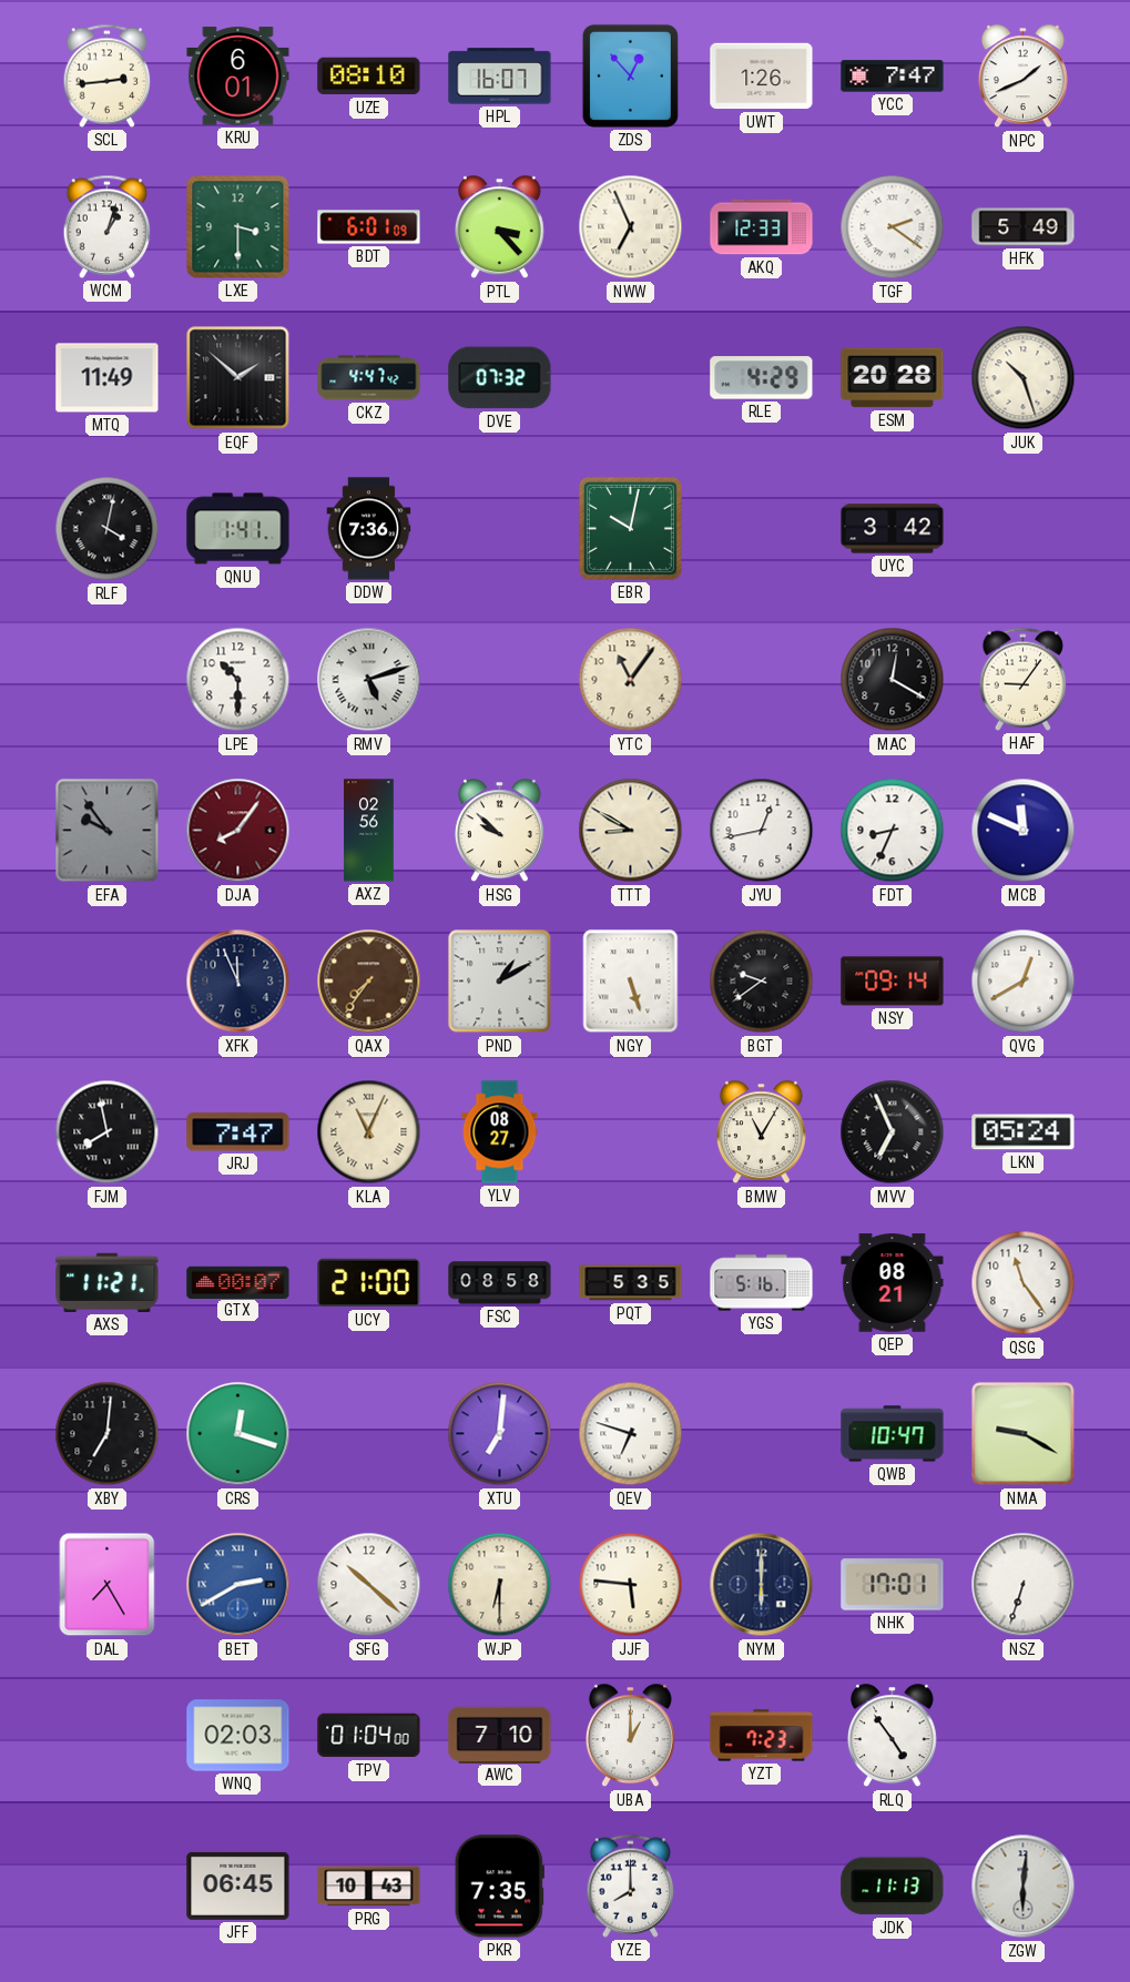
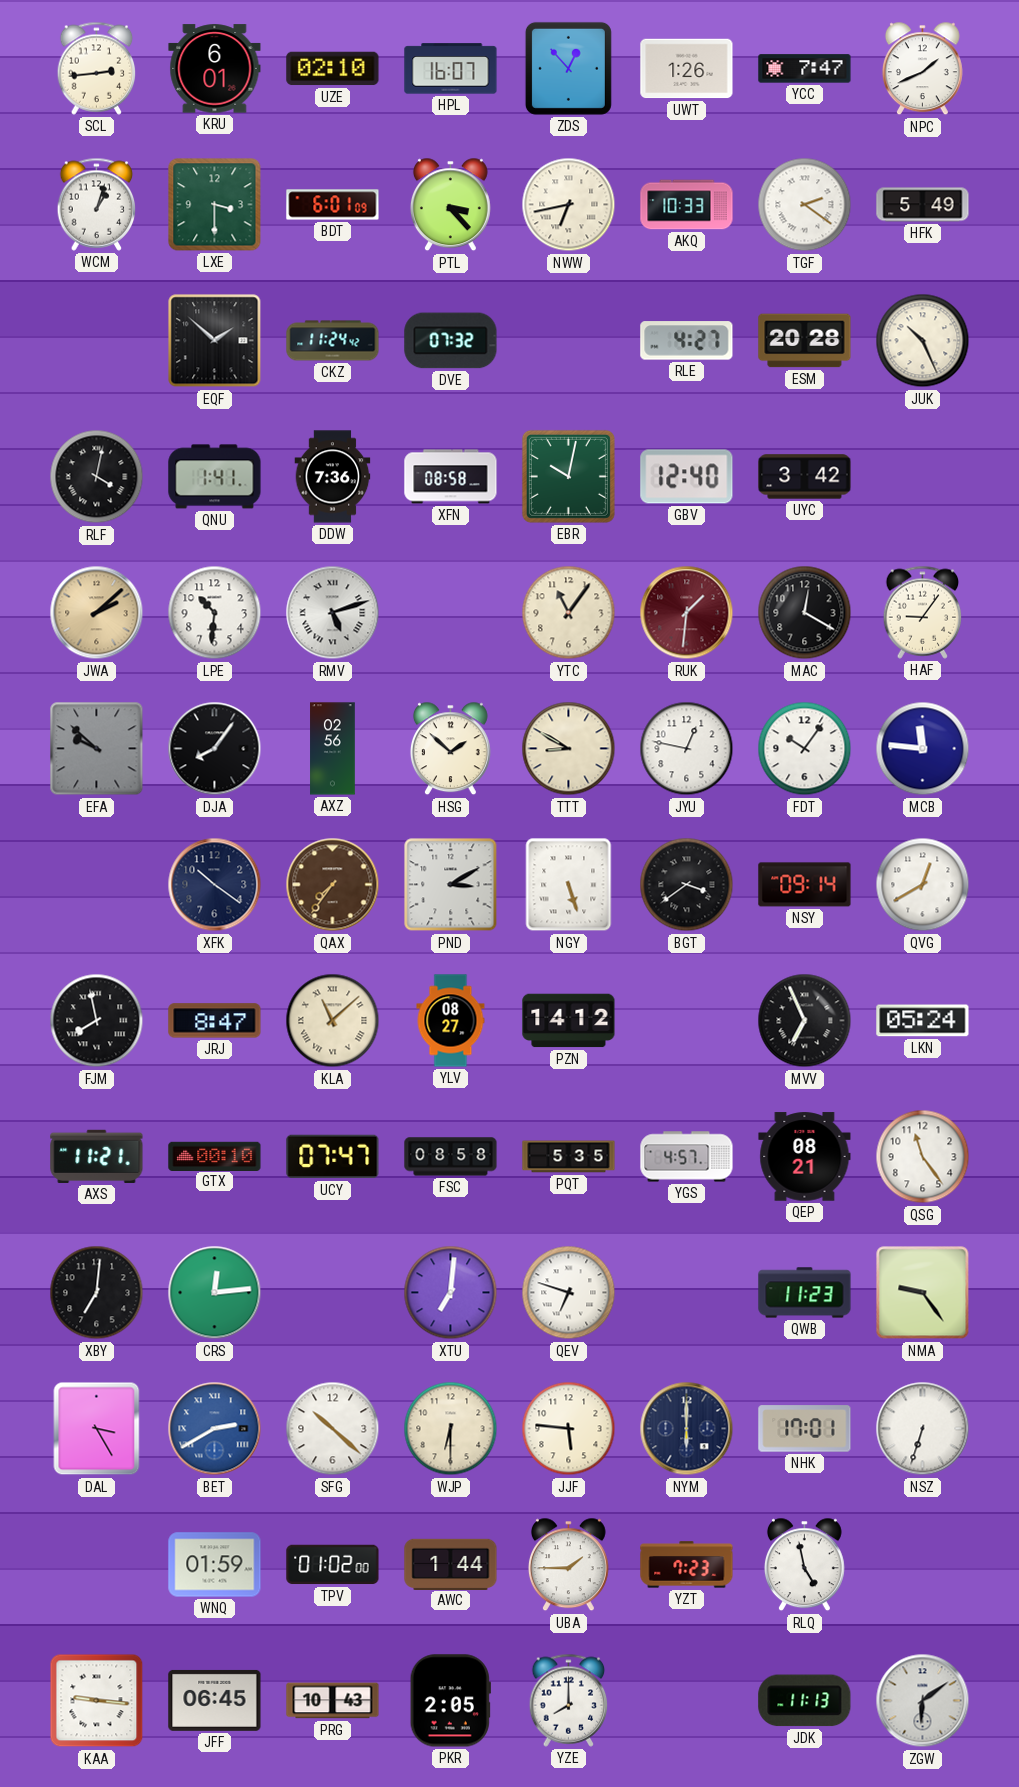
UZE: 08:10 -> 02:10 (333, 69)
NWW: 6:56 -> 6:43 (569, 205)
AKQ: 12:33 -> 10:33 (687, 205)
MTQ: 11:49 -> none (108, 378)
CKZ: 4:47 -> 11:24 (333, 341)
RLE: 4:29 -> 4:27 (687, 341)
JUK: 10:27 -> 10:26 (923, 341)
XFN: none -> 08:58 (451, 477)
GBV: none -> 12:40 (687, 477)
JWA: none -> 2:08 (97, 613)
LPE: 10:30 -> 10:31 (215, 613)
RUK: none -> 1:31 (687, 613)
EFA: 9:54 -> 9:52 (97, 749)
DJA dial: burgundy -> black (215, 749)
HSG: 9:52 -> 1:52 (450, 749)
JYU: 12:43 -> 12:47 (687, 749)
FDT: 8:34 -> 10:06 (805, 749)
MCB: 11:49 -> 11:46 (923, 749)
XFK: 11:56 -> 10:21 (215, 885)
PND: 1:10 -> 3:10 (451, 885)
BGT: 9:39 -> 3:39 (687, 885)
JRJ: 7:47 -> 8:47 (215, 1021)
KLA: 11:04 -> 11:08 (333, 1021)
PZN: none -> 14:12 (569, 1021)
BMW: 11:05 -> none (761, 1132)
GTX: 00:07 -> 00:10 (215, 1156)
UCY: 21:00 -> 07:47 (333, 1157)
YGS: 5:16 -> 4:57 (687, 1157)
CRS: 12:18 -> 12:14 (215, 1293)
QWB: 10:47 -> 11:23 (805, 1293)
NMA: 9:20 -> 9:24 (923, 1293)
DAL: 7:25 -> 3:25 (97, 1429)
WNQ: 02:03 -> 01:59 (215, 1565)
TPV: 01:04 -> 01:02 (333, 1565)
AWC: 7:10 -> 1:44 (451, 1564)
UBA: 1:00 -> 1:45 (568, 1565)
RLQ: 4:54 -> 4:58 (804, 1565)
KAA: none -> 9:16 (97, 1701)
PKR: 7:35 -> 2:05 (450, 1701)
ZGW: 6:01 -> 6:09 (923, 1701)
